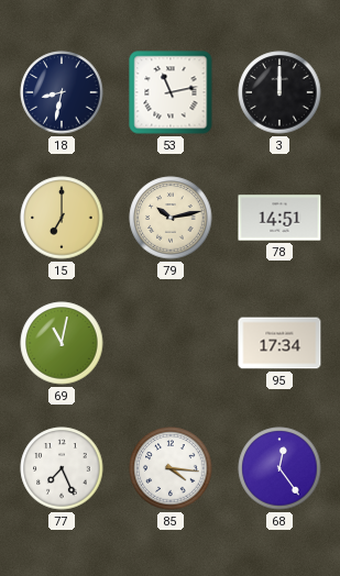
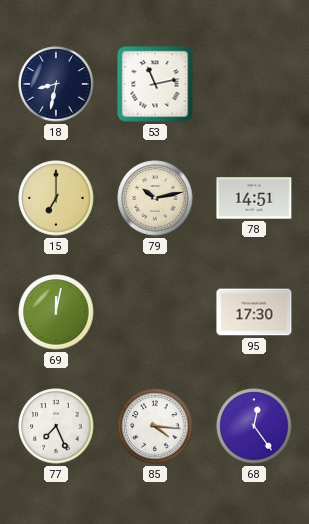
3: 12:00 -> none (279, 92)
69: 11:02 -> 12:02 (56, 312)
95: 17:34 -> 17:30 (254, 312)
